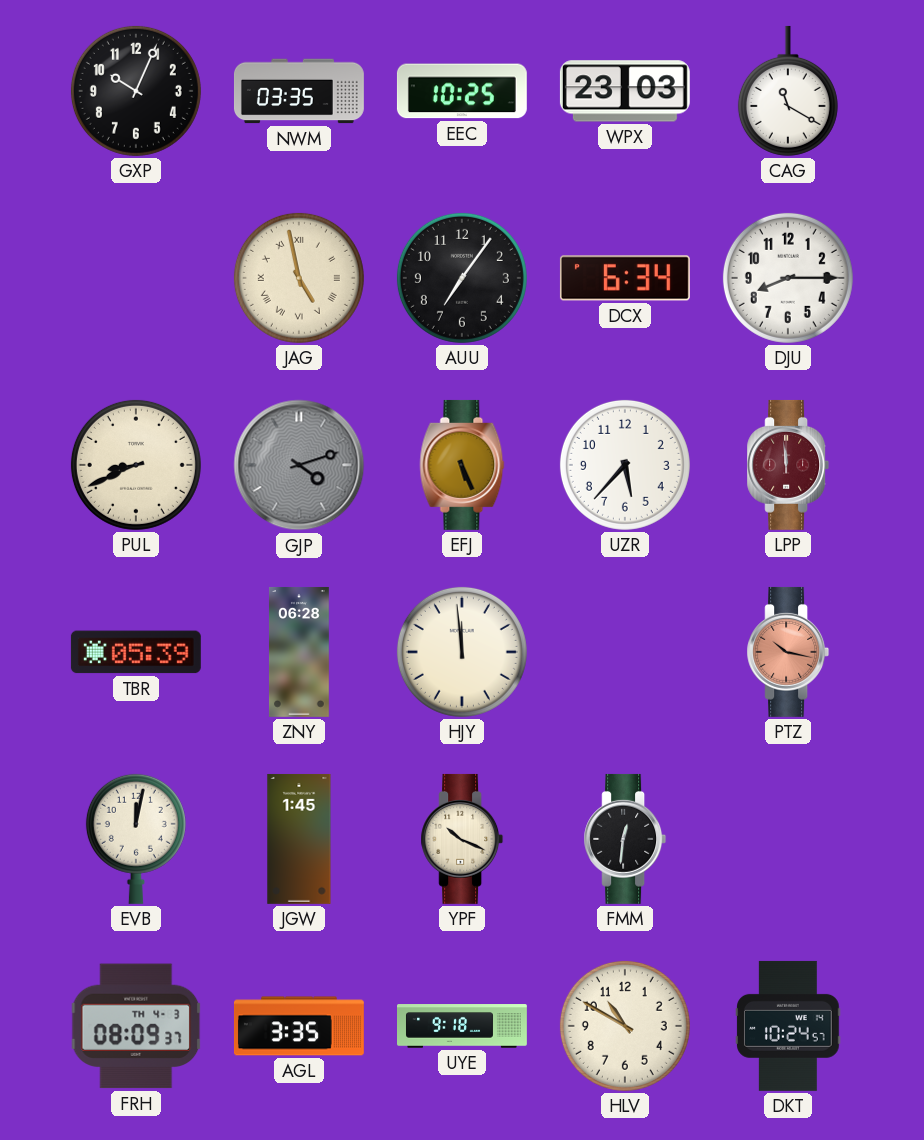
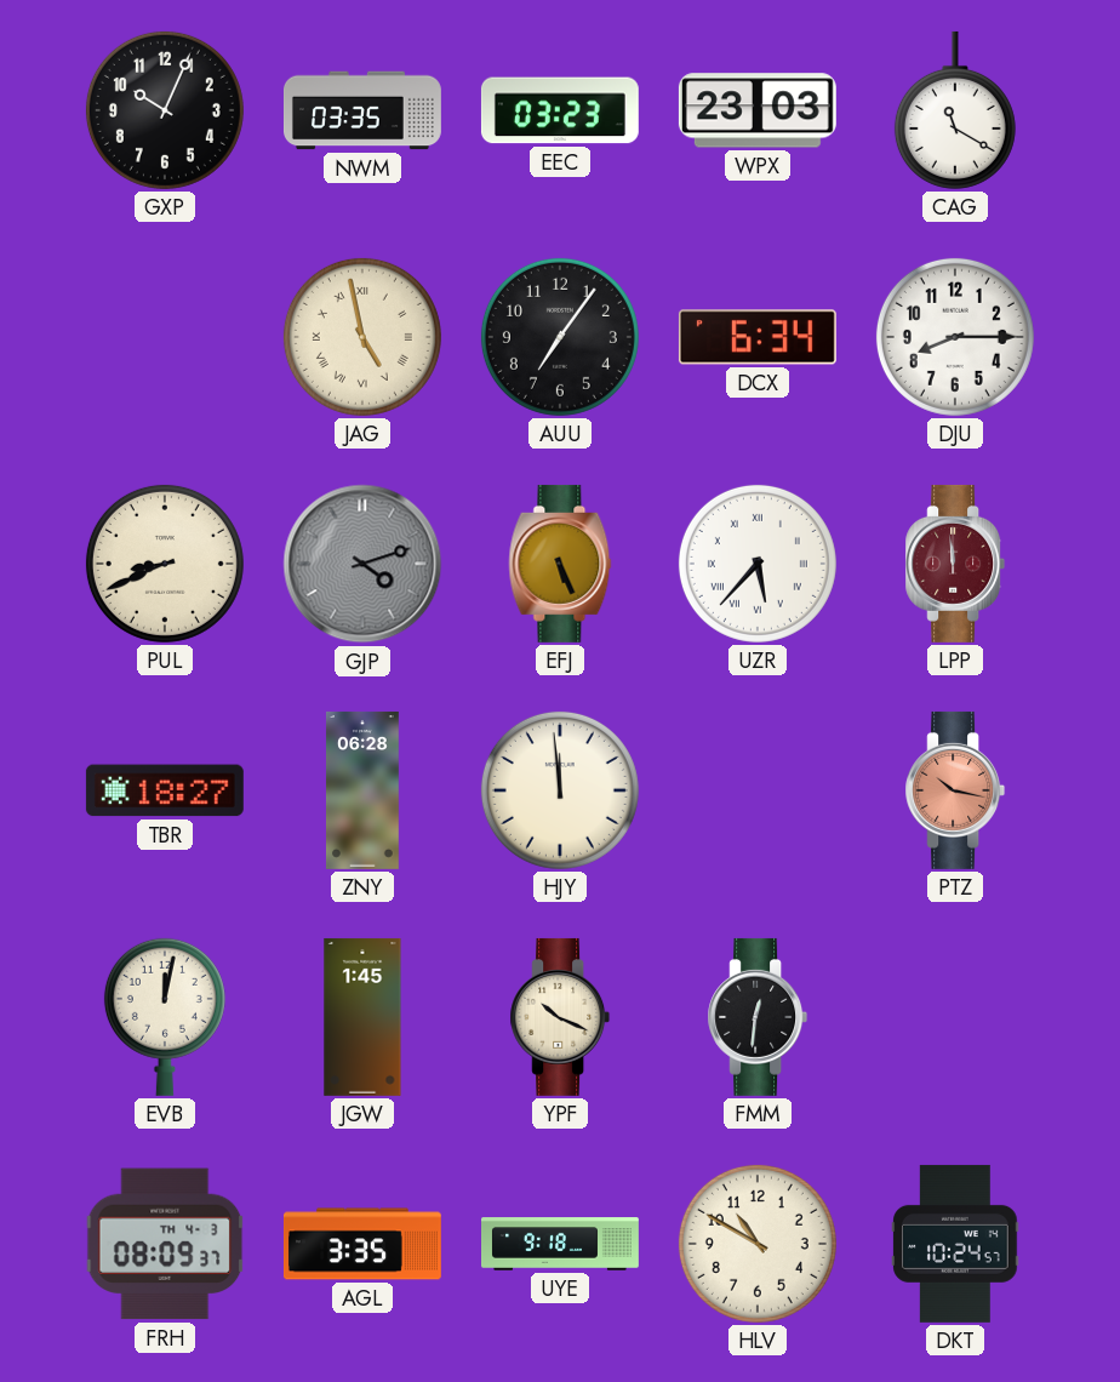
EEC: 10:25 -> 03:23 (560, 110)
UZR numerals: Arabic -> Roman (758, 564)
TBR: 05:39 -> 18:27 (165, 790)
